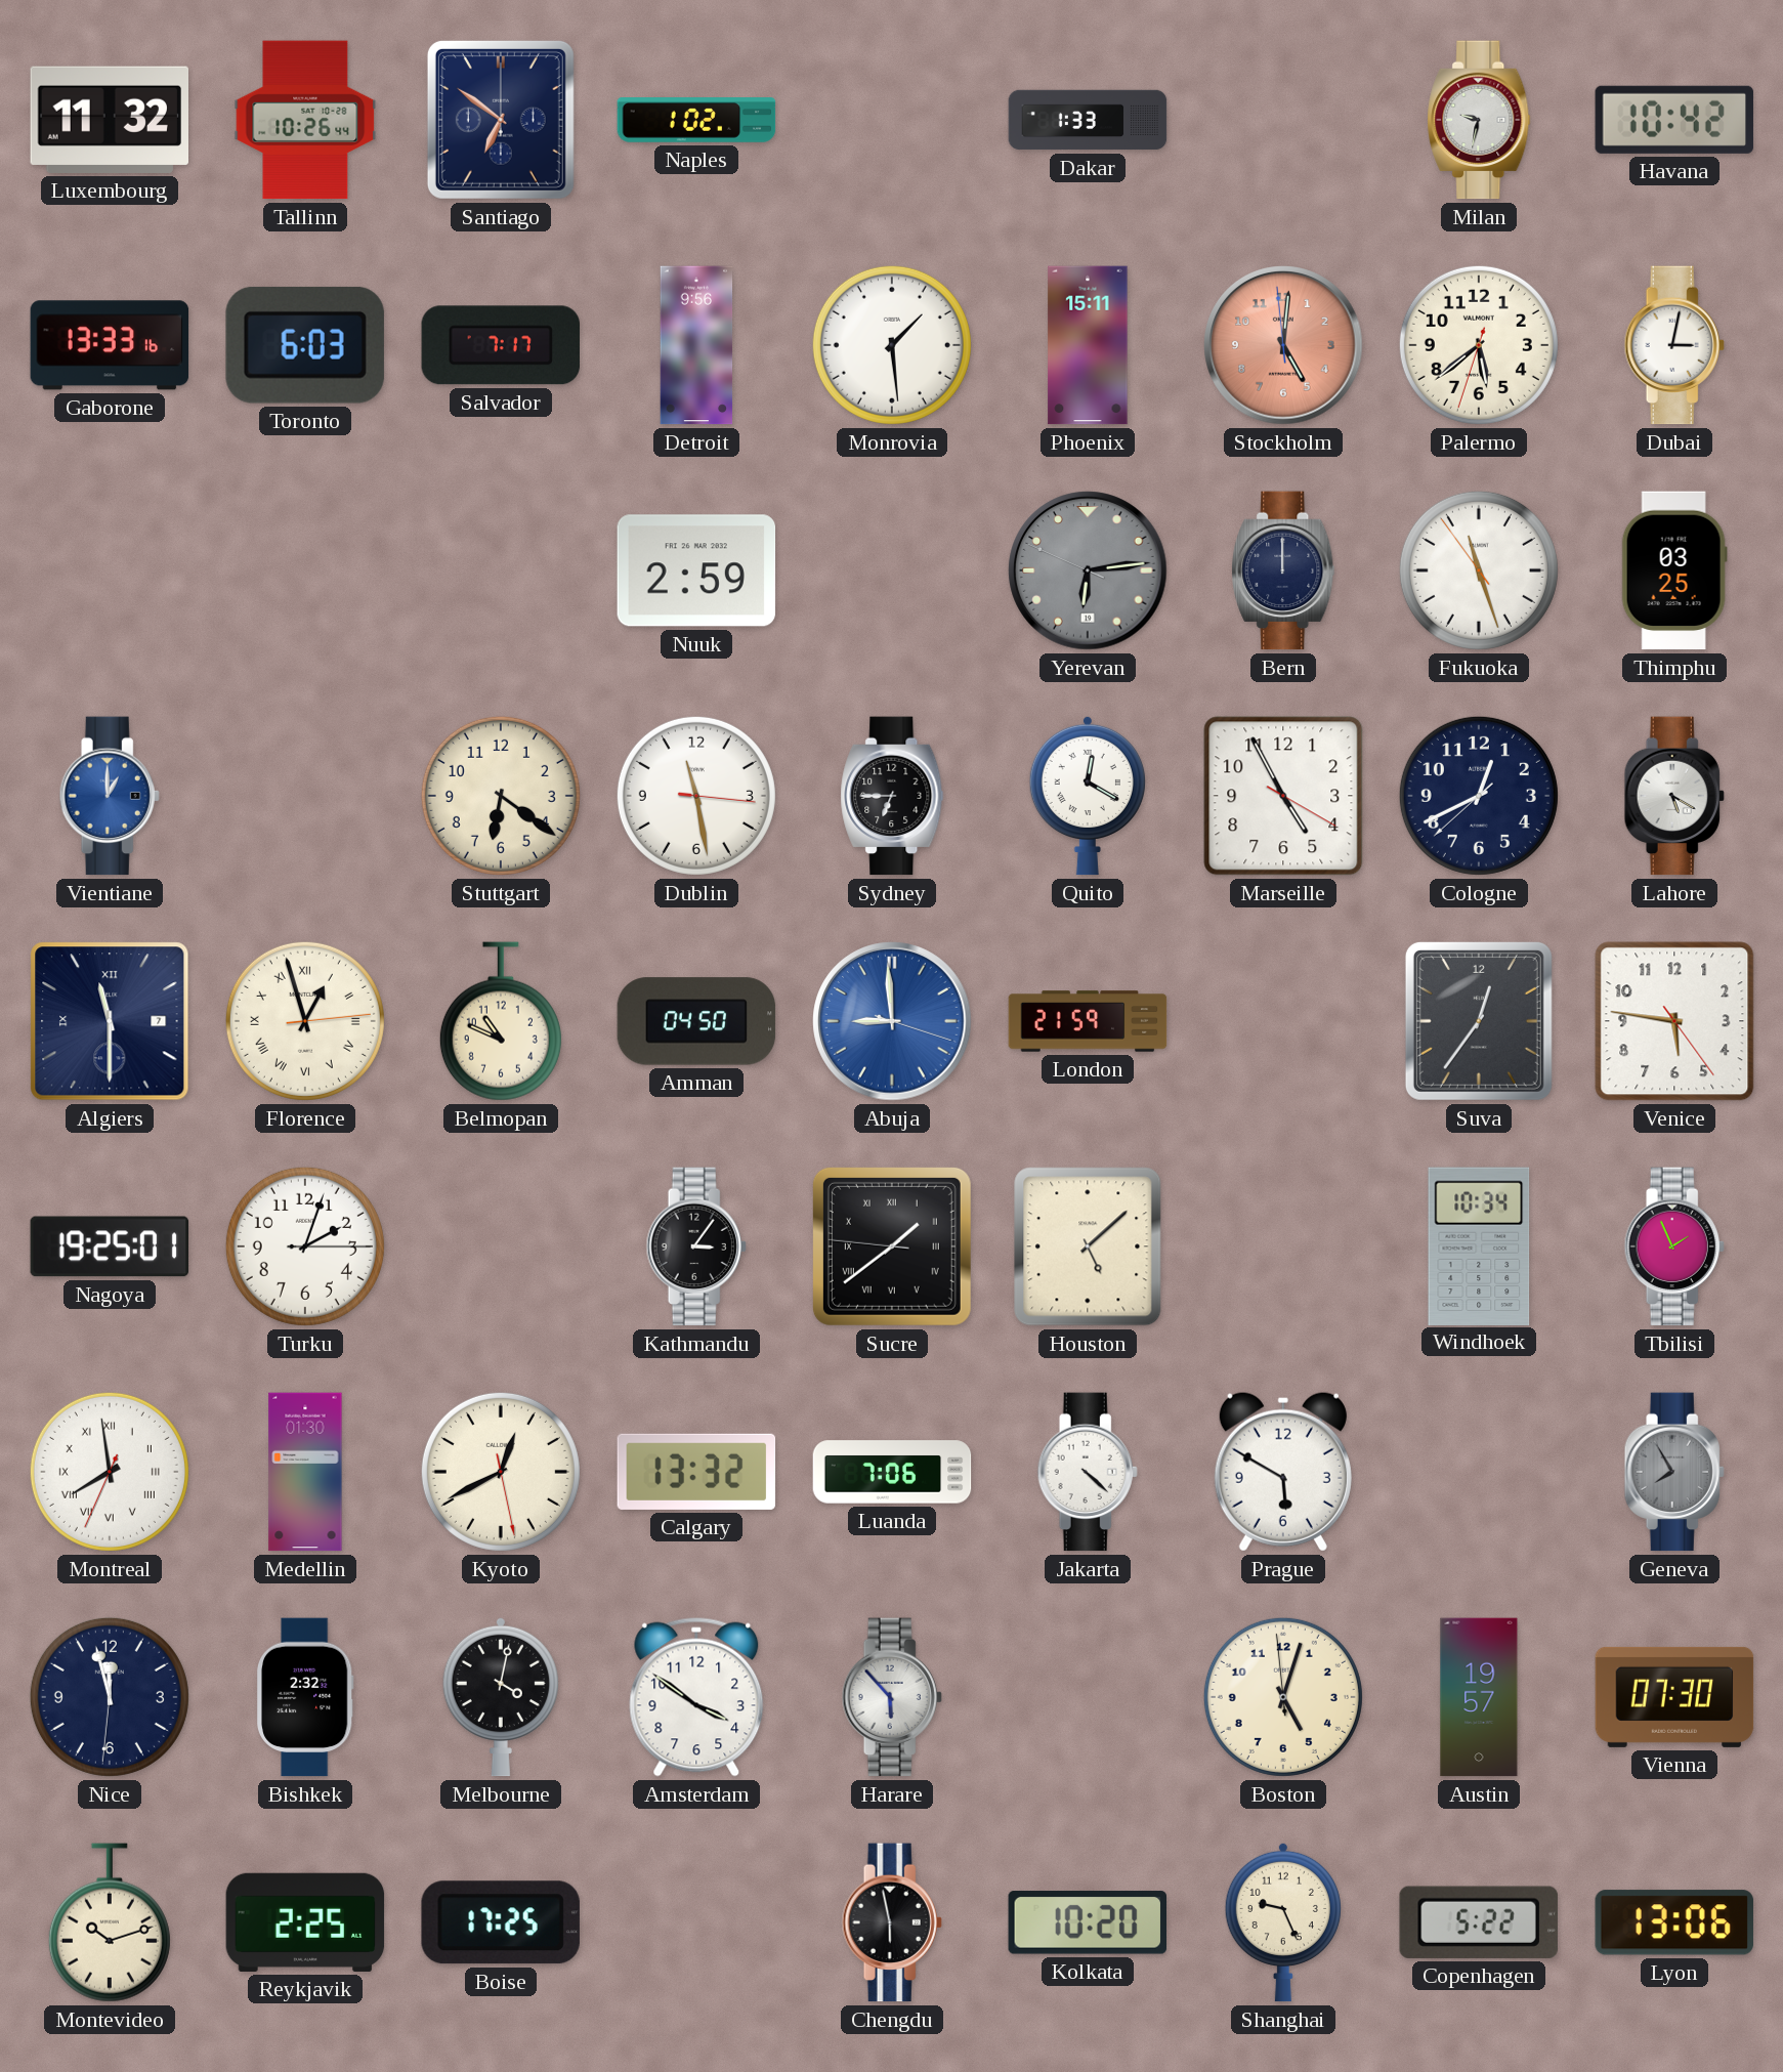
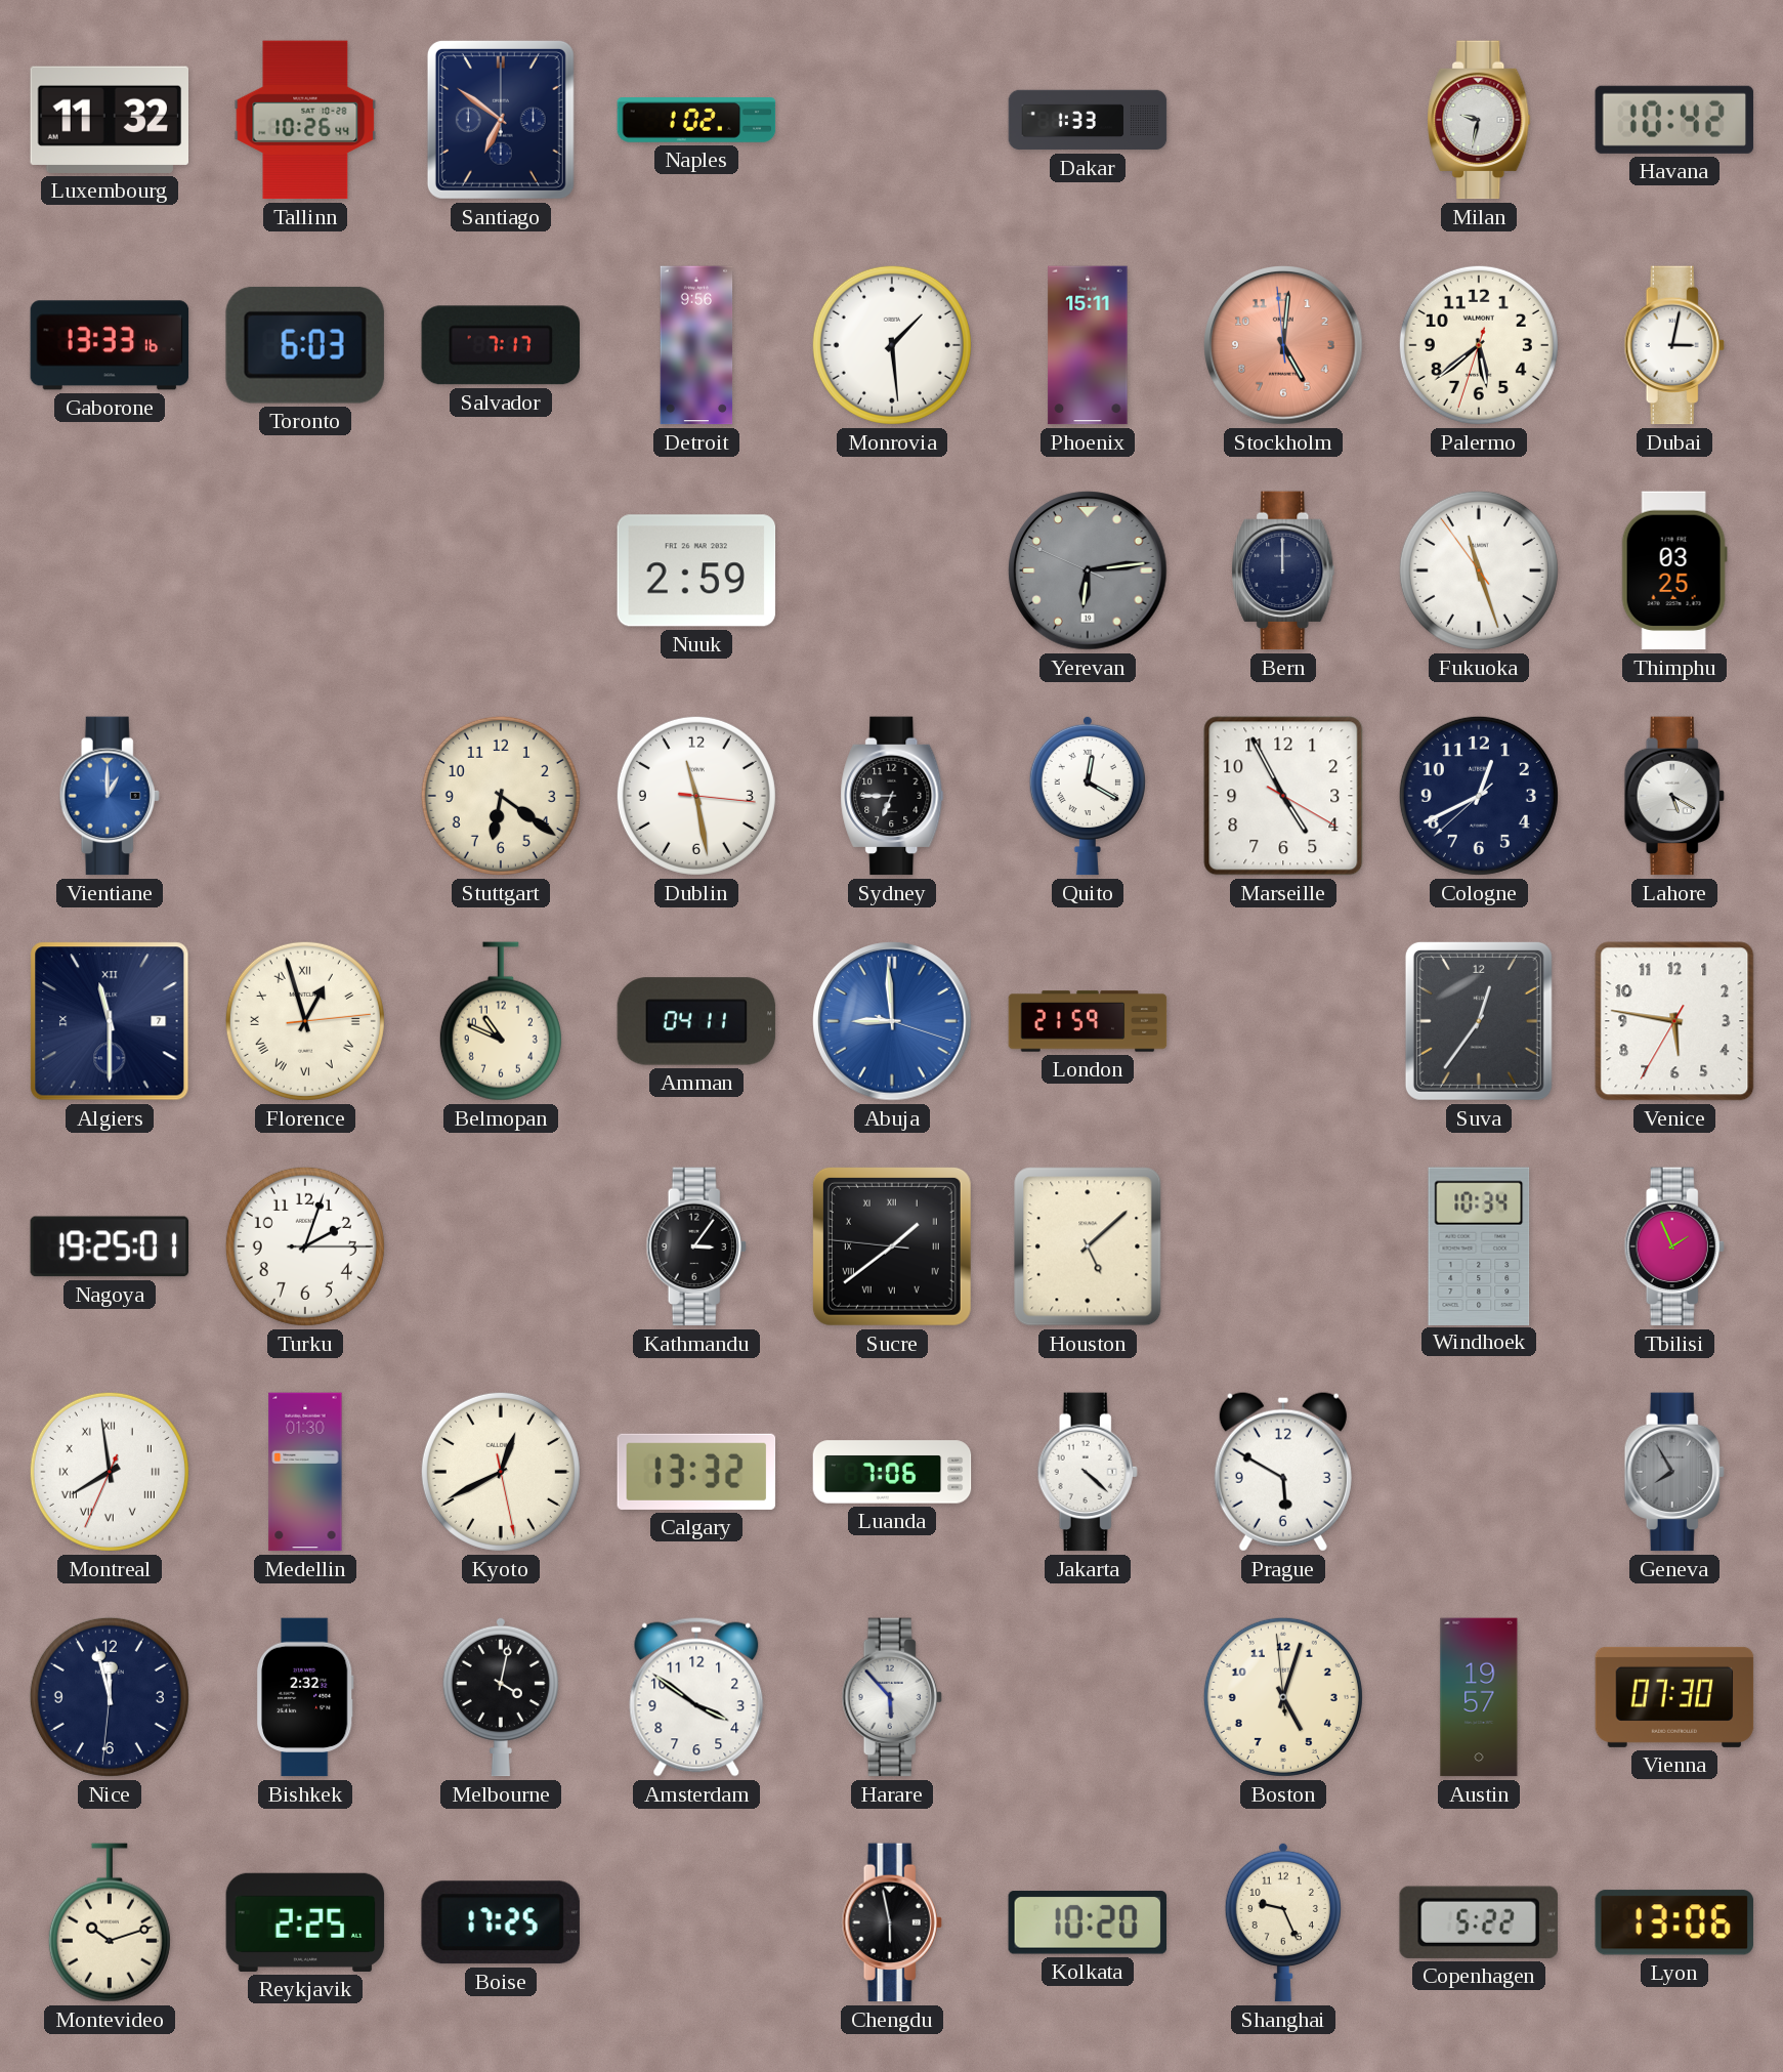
Amman: 04:50 -> 04:11 (696, 1021)
Venice: 5:46:24 -> 5:46:35 (1674, 1021)
